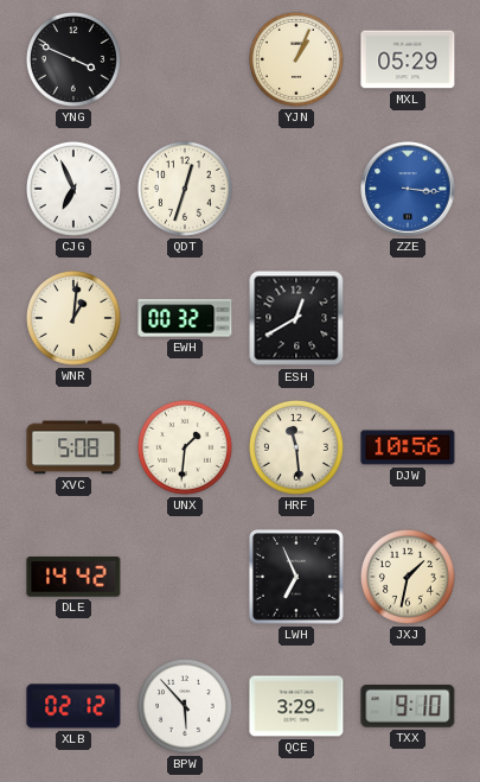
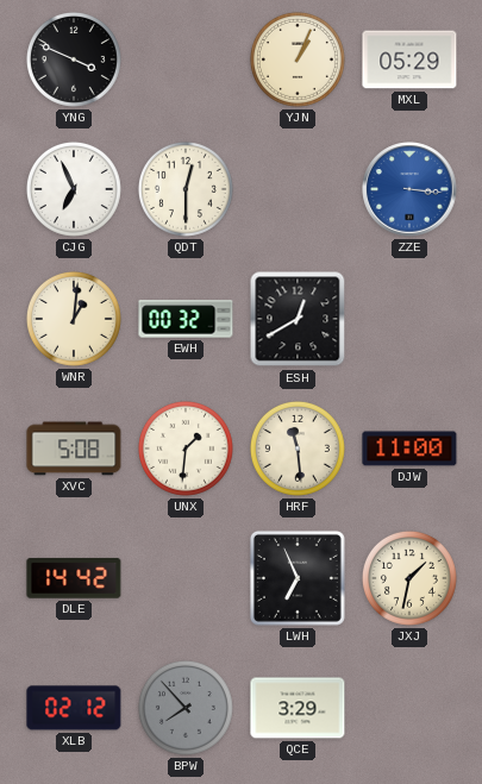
QDT: 12:33 -> 12:30 (186, 189)
DJW: 10:56 -> 11:00 (409, 449)
BPW: 5:53 -> 7:53 (186, 708)
BPW dial: white -> grey (186, 708)
TXX: 9:10 -> none (408, 706)
